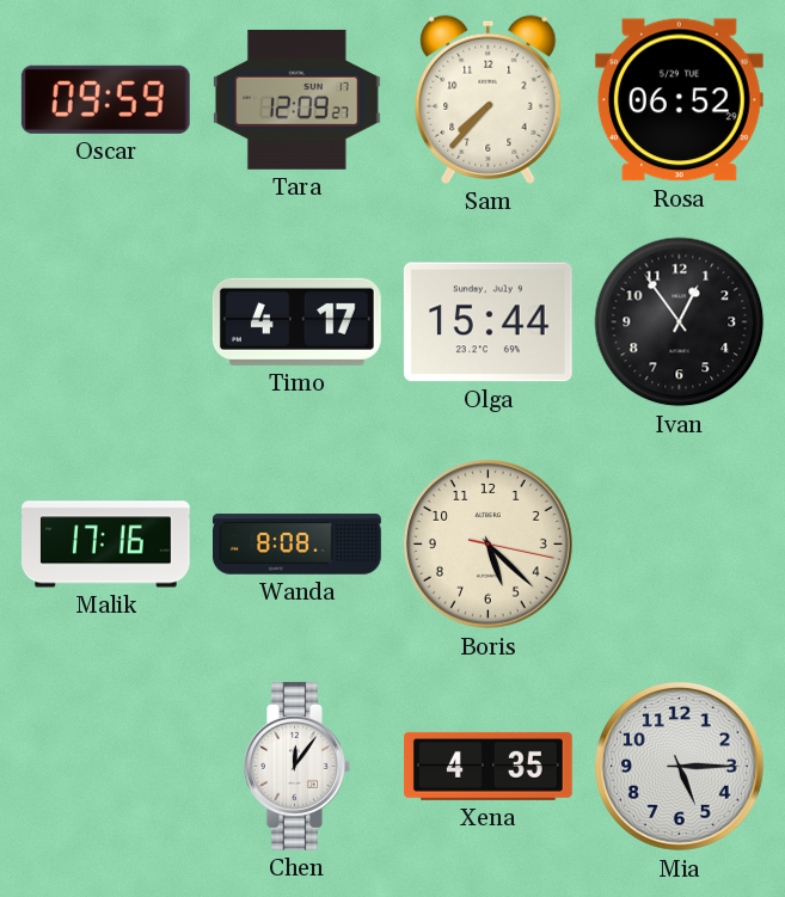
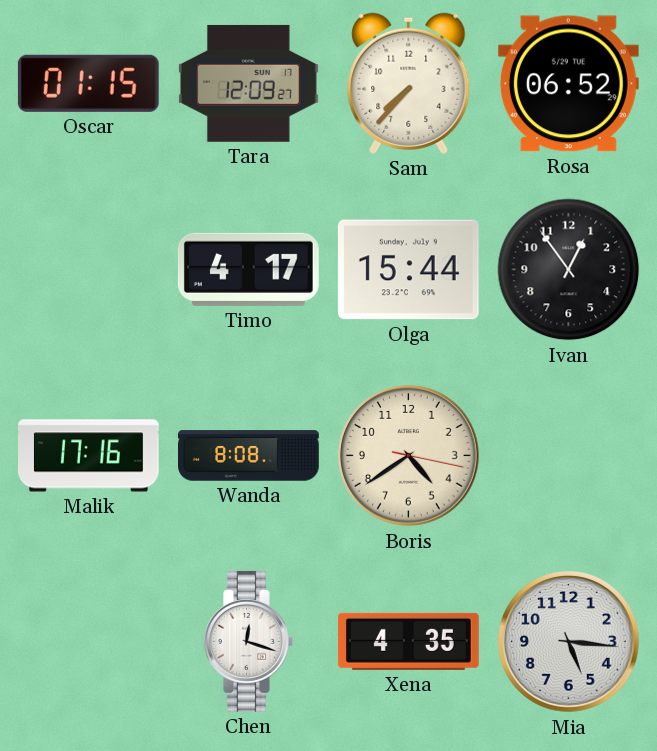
Oscar: 09:59 -> 01:15 (88, 83)
Boris: 5:22 -> 4:39 (409, 456)
Chen: 12:06 -> 12:18 (249, 641)
Mia: 5:15 -> 5:16 (569, 642)
